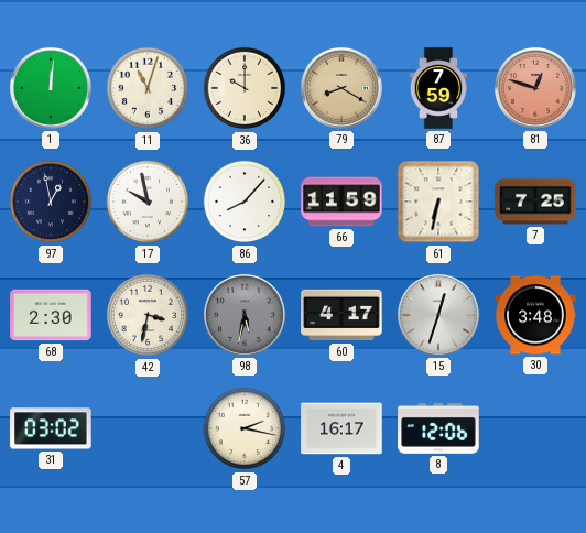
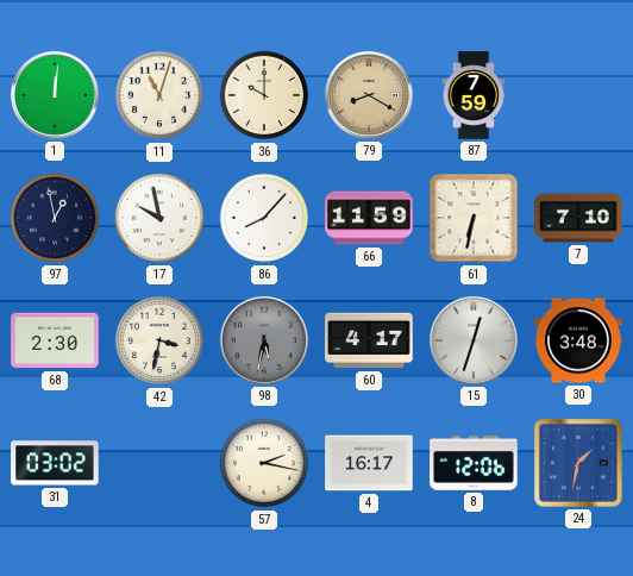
81: 12:48 -> none (535, 88)
7: 7:25 -> 7:10 (578, 218)
24: none -> 1:32 (578, 463)
